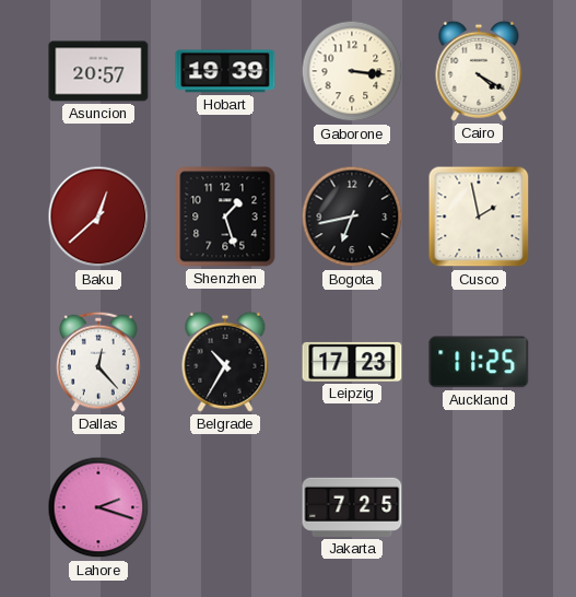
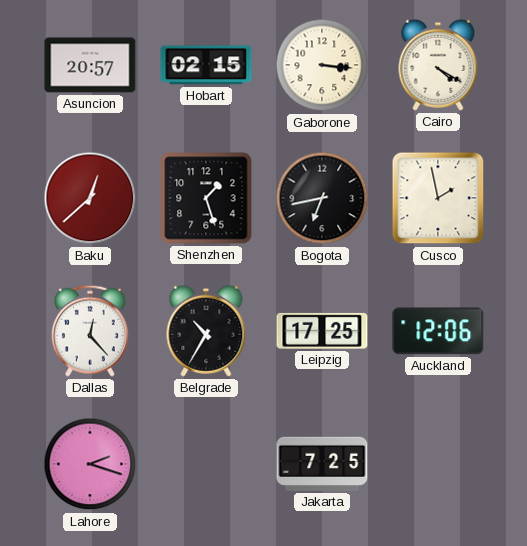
Hobart: 19:39 -> 02:15 (206, 65)
Leipzig: 17:23 -> 17:25 (322, 331)
Auckland: 11:25 -> 12:06 (438, 331)
